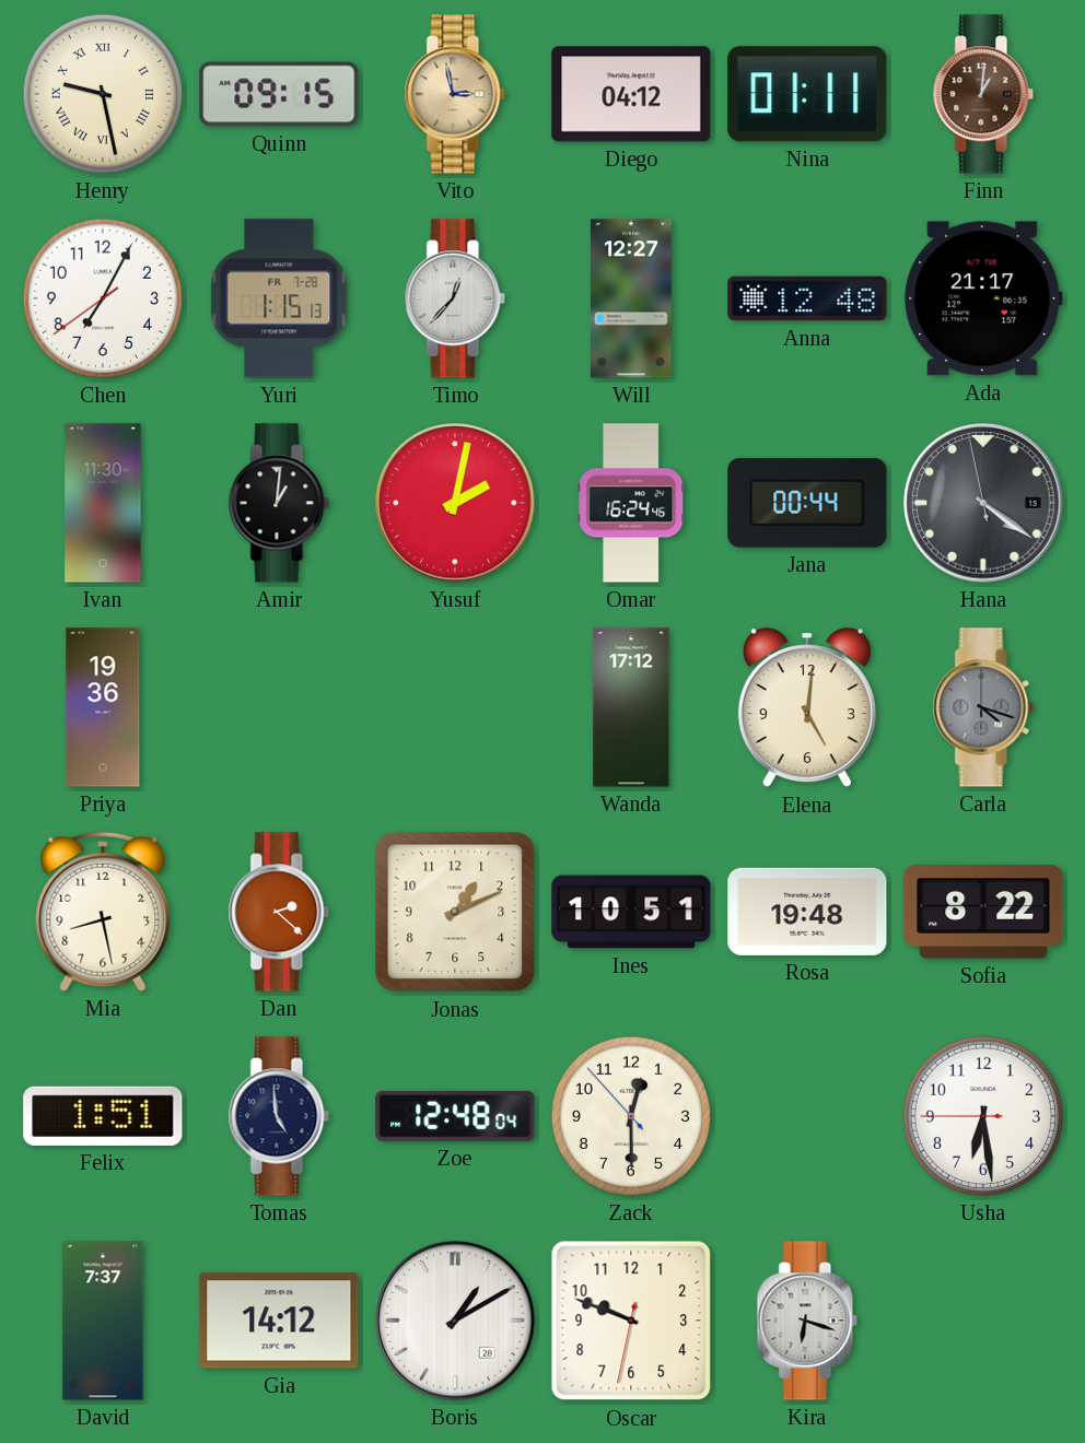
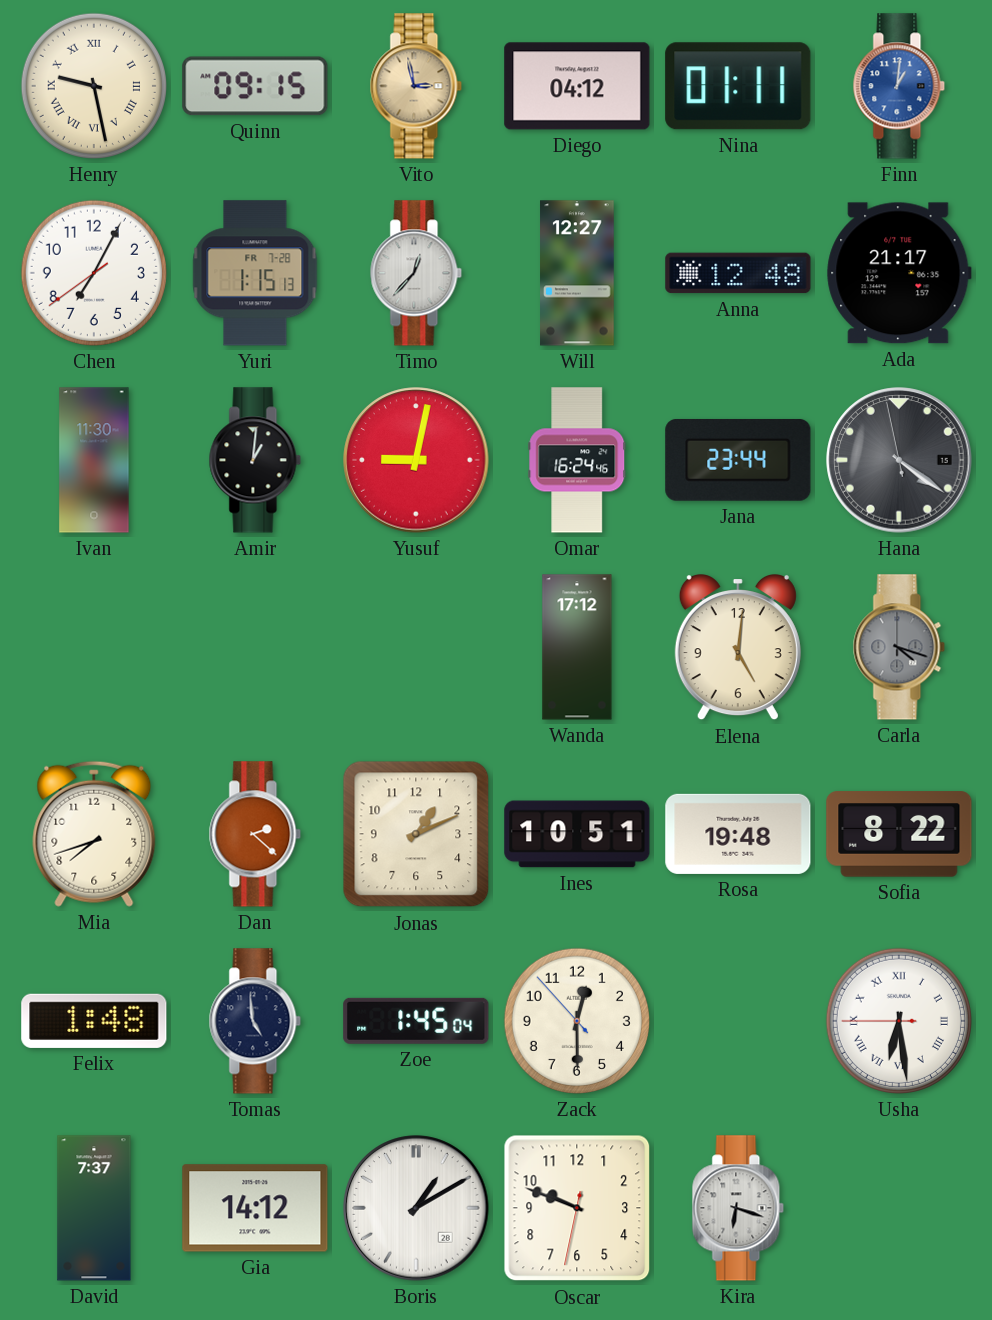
Finn dial: brown -> blue (899, 86)
Yusuf: 2:02 -> 9:02 (416, 460)
Jana: 00:44 -> 23:44 (738, 460)
Priya: 19:36 -> none (103, 707)
Mia: 8:28 -> 7:42 (94, 834)
Felix: 1:51 -> 1:48 (94, 1021)
Zoe: 12:48 -> 1:45 (416, 1021)
Usha numerals: Arabic -> Roman (899, 1021)
